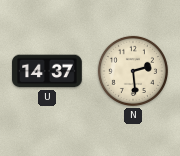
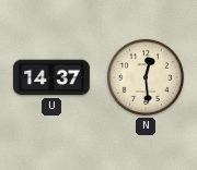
N: 2:29 -> 12:29 (146, 77)
